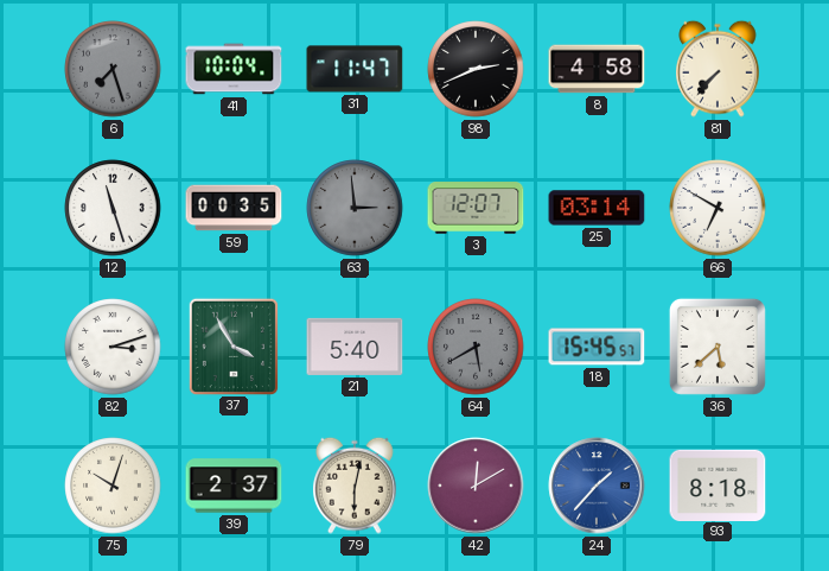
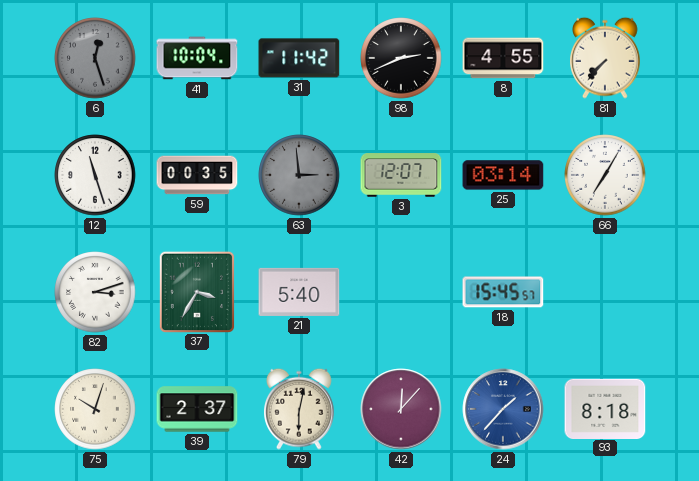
6: 7:27 -> 12:27 (95, 58)
31: 11:47 -> 11:42 (299, 58)
8: 4:58 -> 4:55 (503, 58)
66: 6:50 -> 7:05 (605, 175)
37: 3:55 -> 3:35 (196, 291)
64: 5:40 -> none (476, 347)
36: 5:38 -> none (718, 347)
42: 12:10 -> 12:07 (401, 409)
